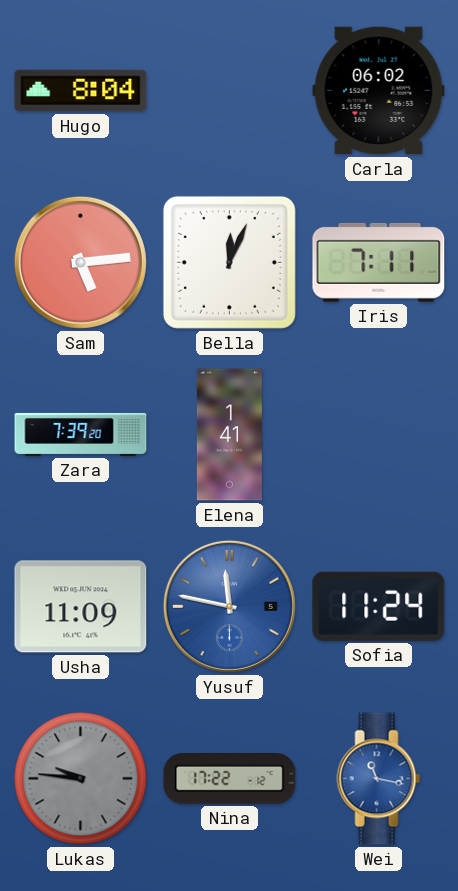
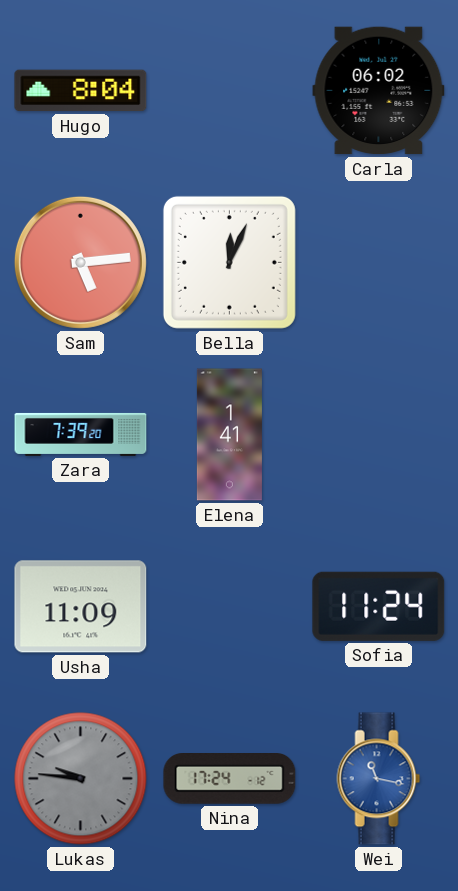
Iris: 7:11 -> none (379, 262)
Yusuf: 11:47 -> none (229, 606)
Nina: 17:22 -> 17:24 (230, 779)
